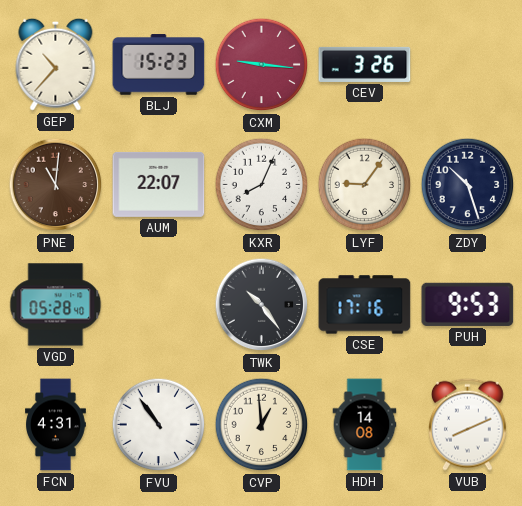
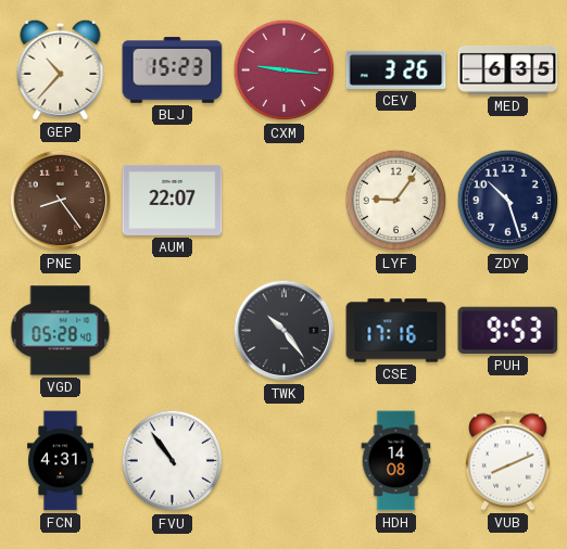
MED: none -> 6:35 (508, 69)
PNE: 11:01 -> 8:24 (61, 201)
KXR: 8:04 -> none (262, 185)
CVP: 12:59 -> none (262, 425)
